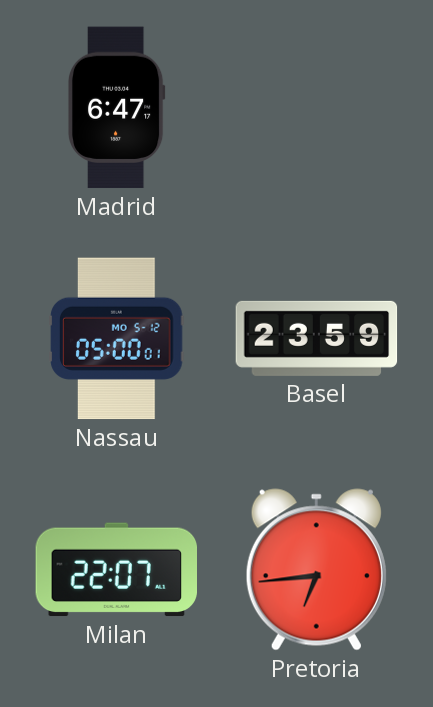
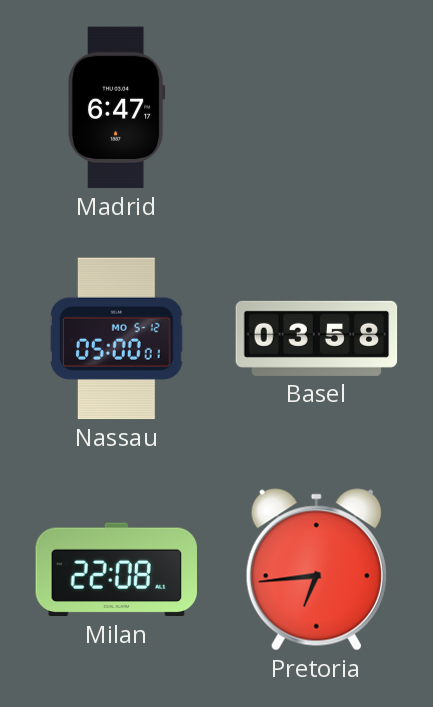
Basel: 23:59 -> 03:58 (317, 338)
Milan: 22:07 -> 22:08 (116, 570)
